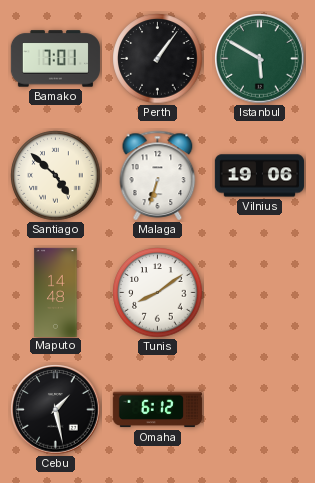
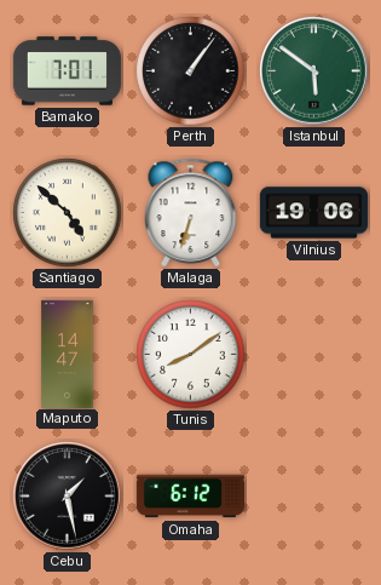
Istanbul: 5:50 -> 5:51 (314, 71)
Maputo: 14:48 -> 14:47 (68, 354)
